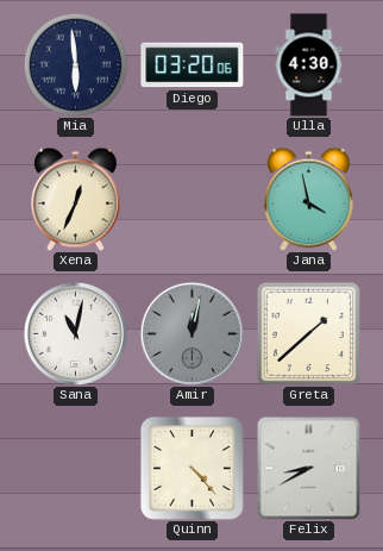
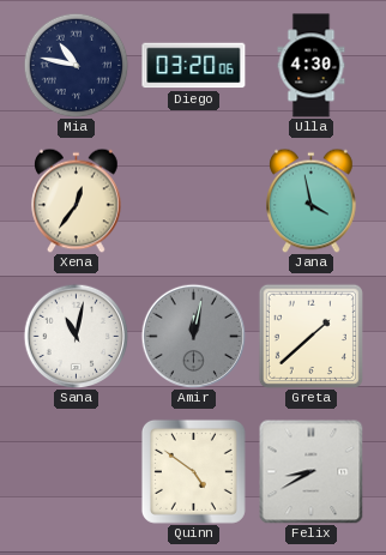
Mia: 5:59 -> 10:47 (76, 65)
Xena: 12:34 -> 12:36 (77, 200)
Quinn: 4:23 -> 4:51 (193, 471)
